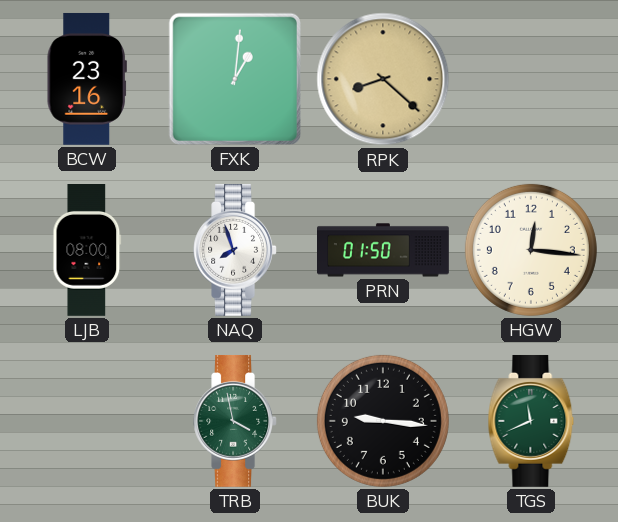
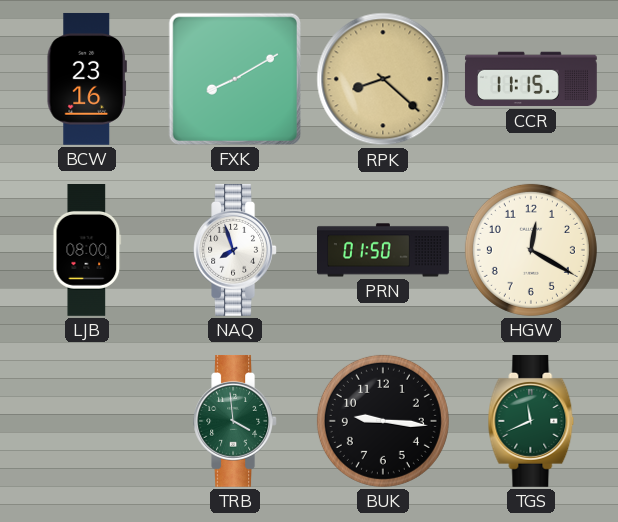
FXK: 1:01 -> 8:10 (235, 79)
CCR: none -> 11:15 (531, 79)
HGW: 12:16 -> 12:20 (531, 250)
TRB: 3:58 -> 3:59 (235, 421)
